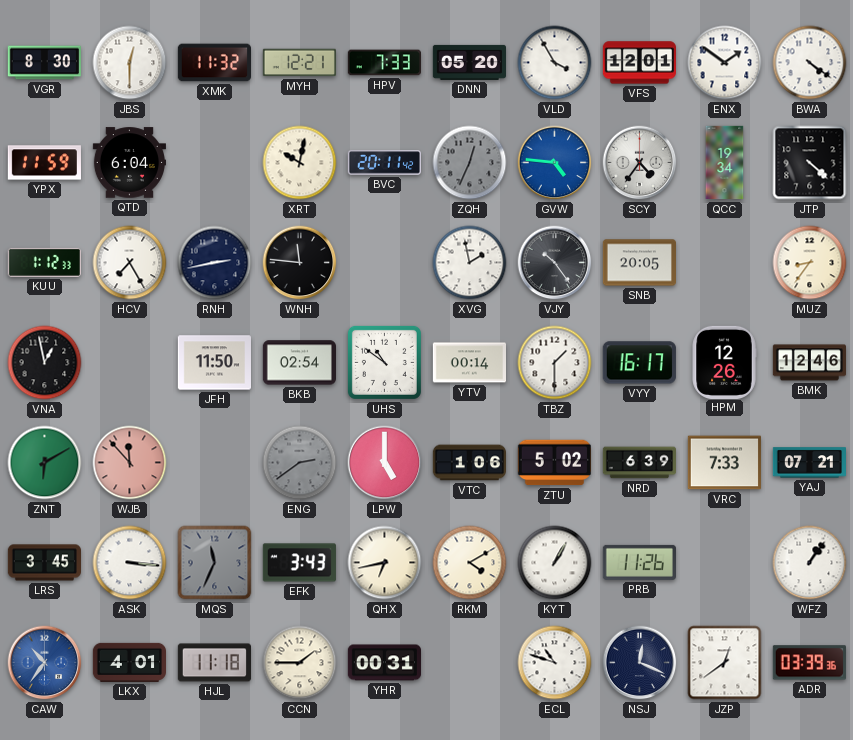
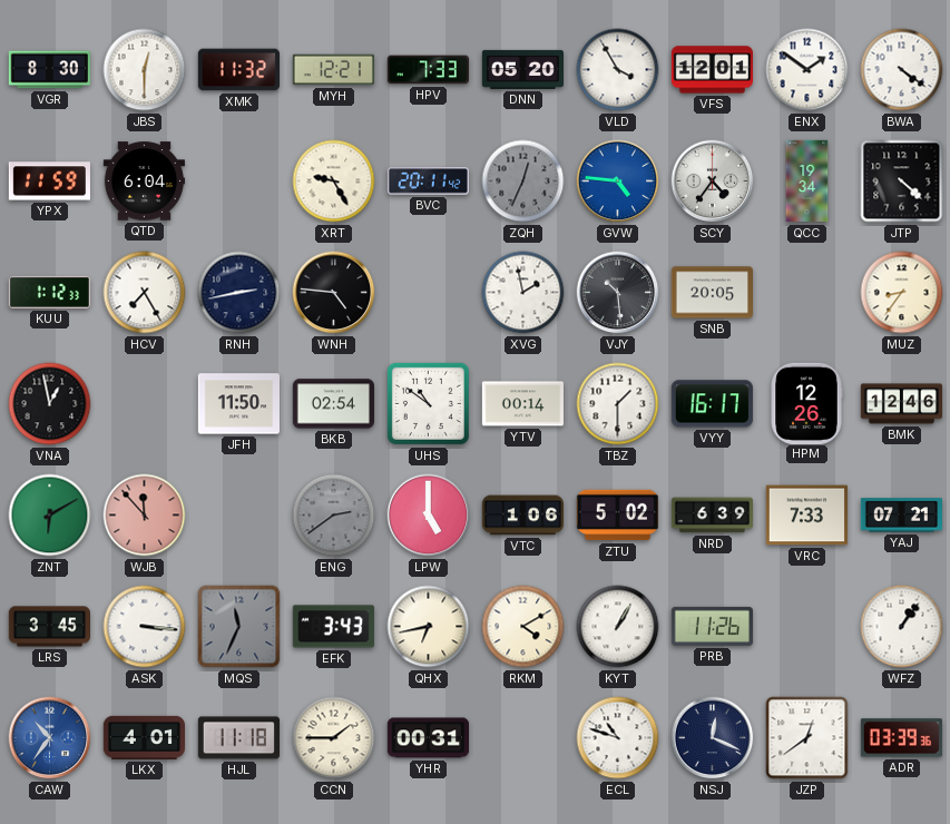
XRT: 10:02 -> 9:25 (334, 182)
WNH: 11:46 -> 4:46 (334, 293)
VJY: 10:24 -> 10:29 (618, 293)
